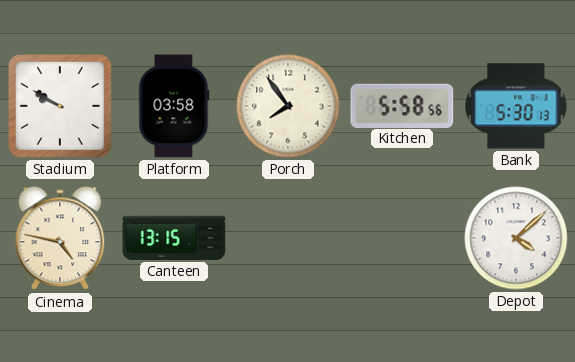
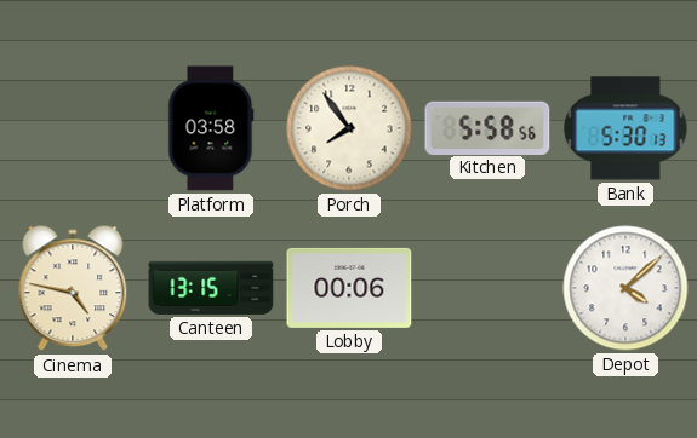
Stadium: 9:50 -> none (60, 106)
Lobby: none -> 00:06 (349, 288)
